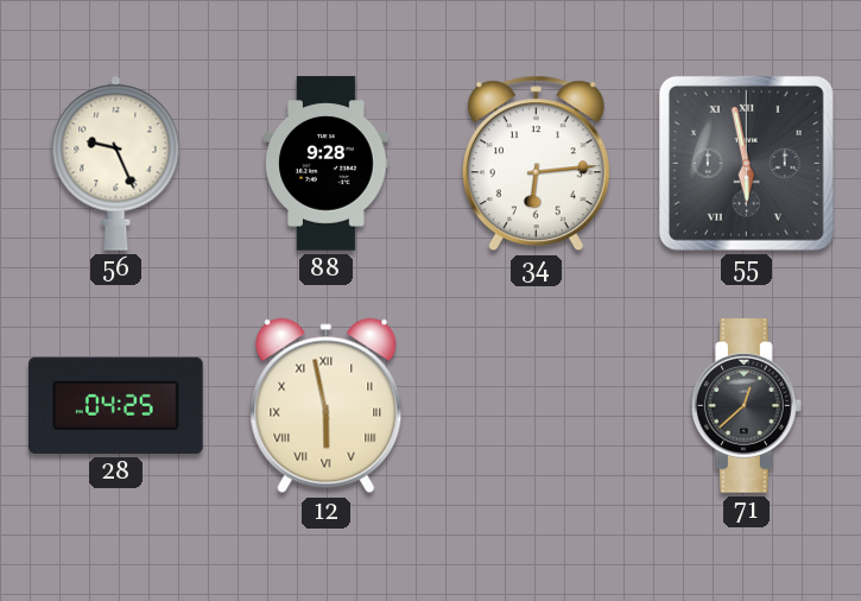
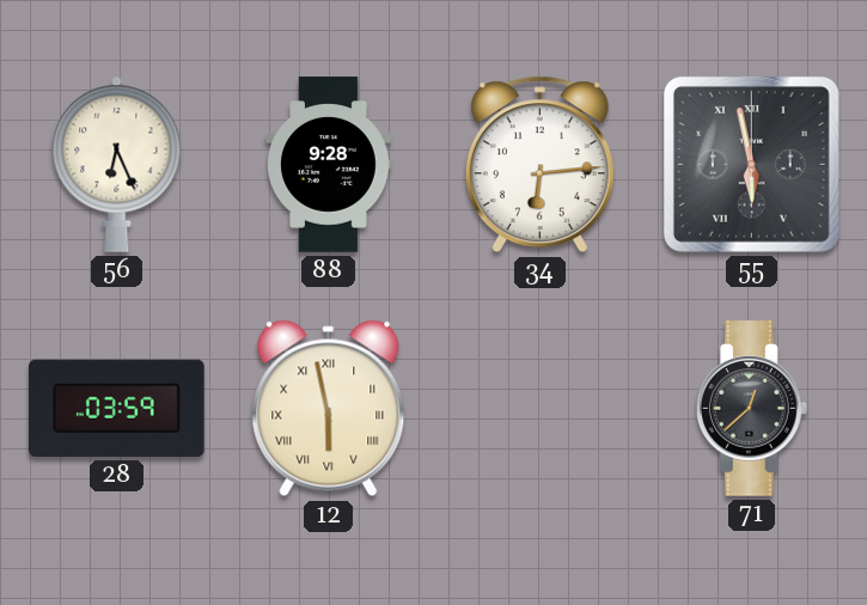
56: 9:26 -> 6:26 (117, 164)
28: 04:25 -> 03:59 (117, 408)
